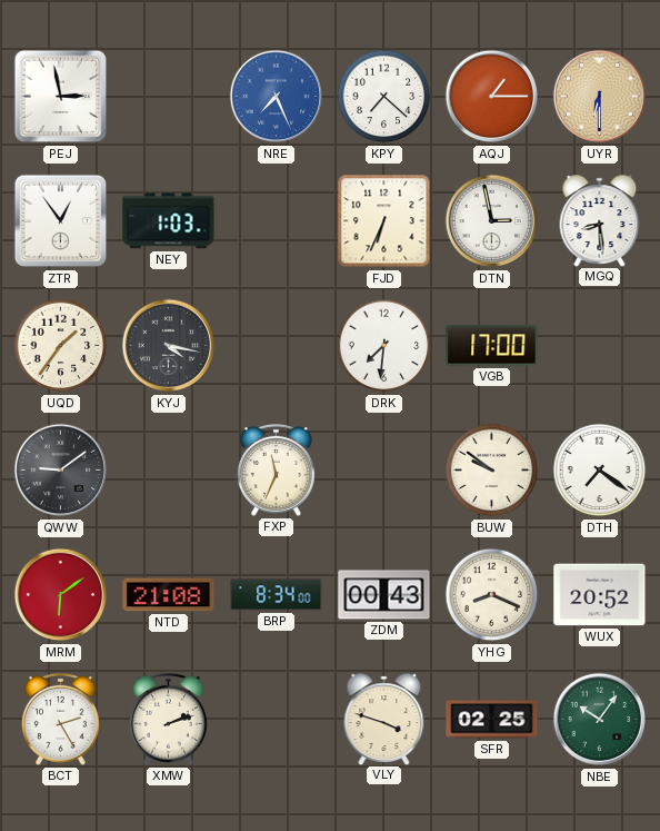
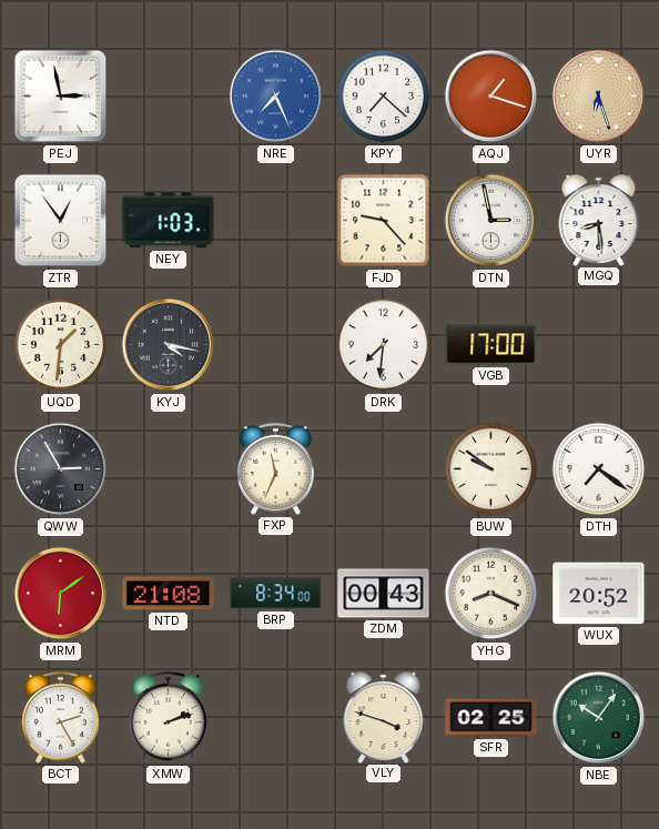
AQJ: 1:15 -> 1:18 (491, 97)
UYR: 6:30 -> 6:27 (599, 97)
FJD: 6:34 -> 9:23 (384, 221)
UQD: 1:36 -> 1:31 (61, 345)
QWW: 9:09 -> 2:55 (61, 469)
